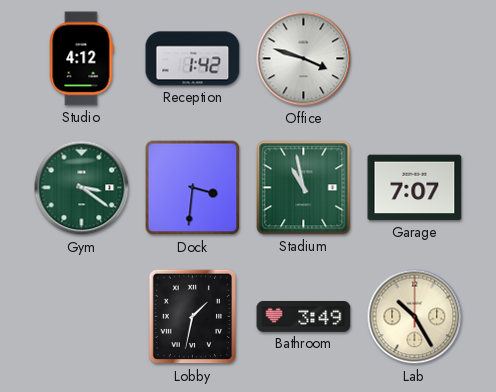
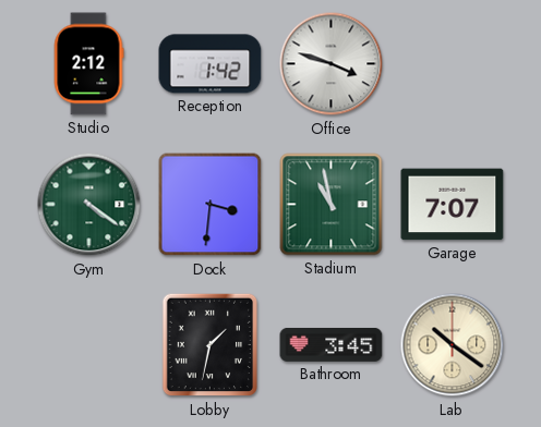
Studio: 4:12 -> 2:12 (88, 64)
Gym: 3:21 -> 4:21 (89, 205)
Bathroom: 3:49 -> 3:45 (332, 344)
Lab: 10:25 -> 10:21 (453, 345)
